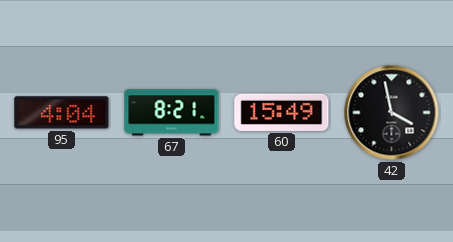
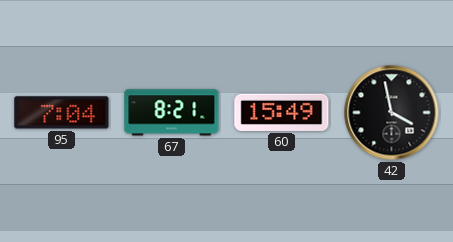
95: 4:04 -> 7:04 (62, 113)
